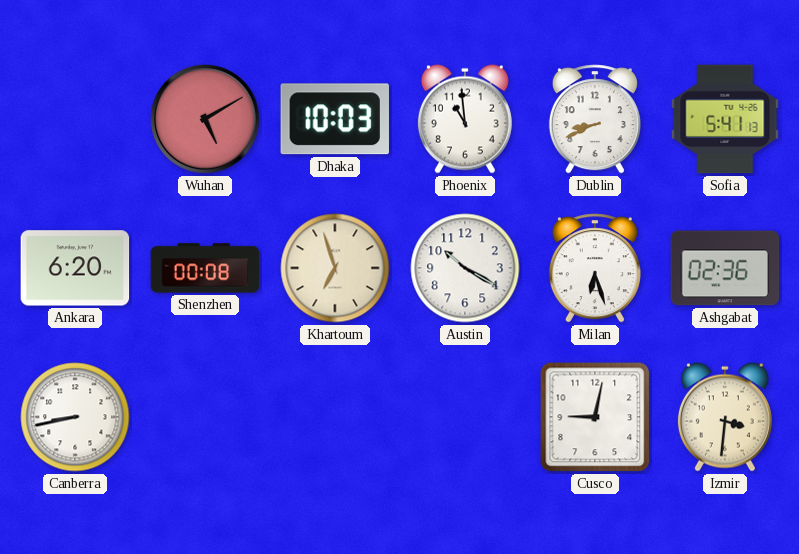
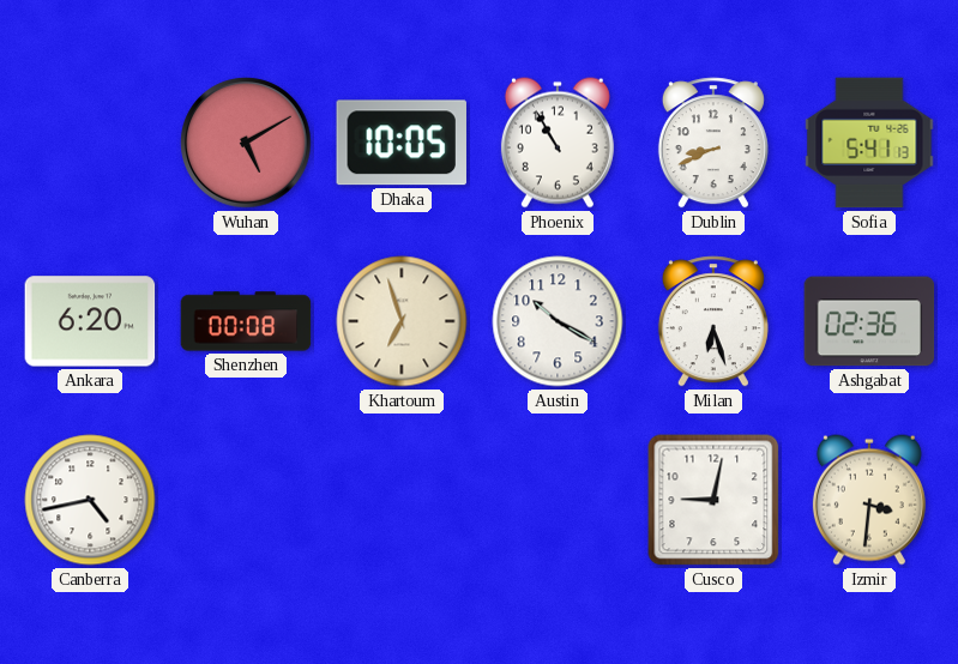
Dhaka: 10:03 -> 10:05 (402, 143)
Phoenix: 10:59 -> 10:55 (558, 143)
Canberra: 8:43 -> 4:43 (90, 500)
